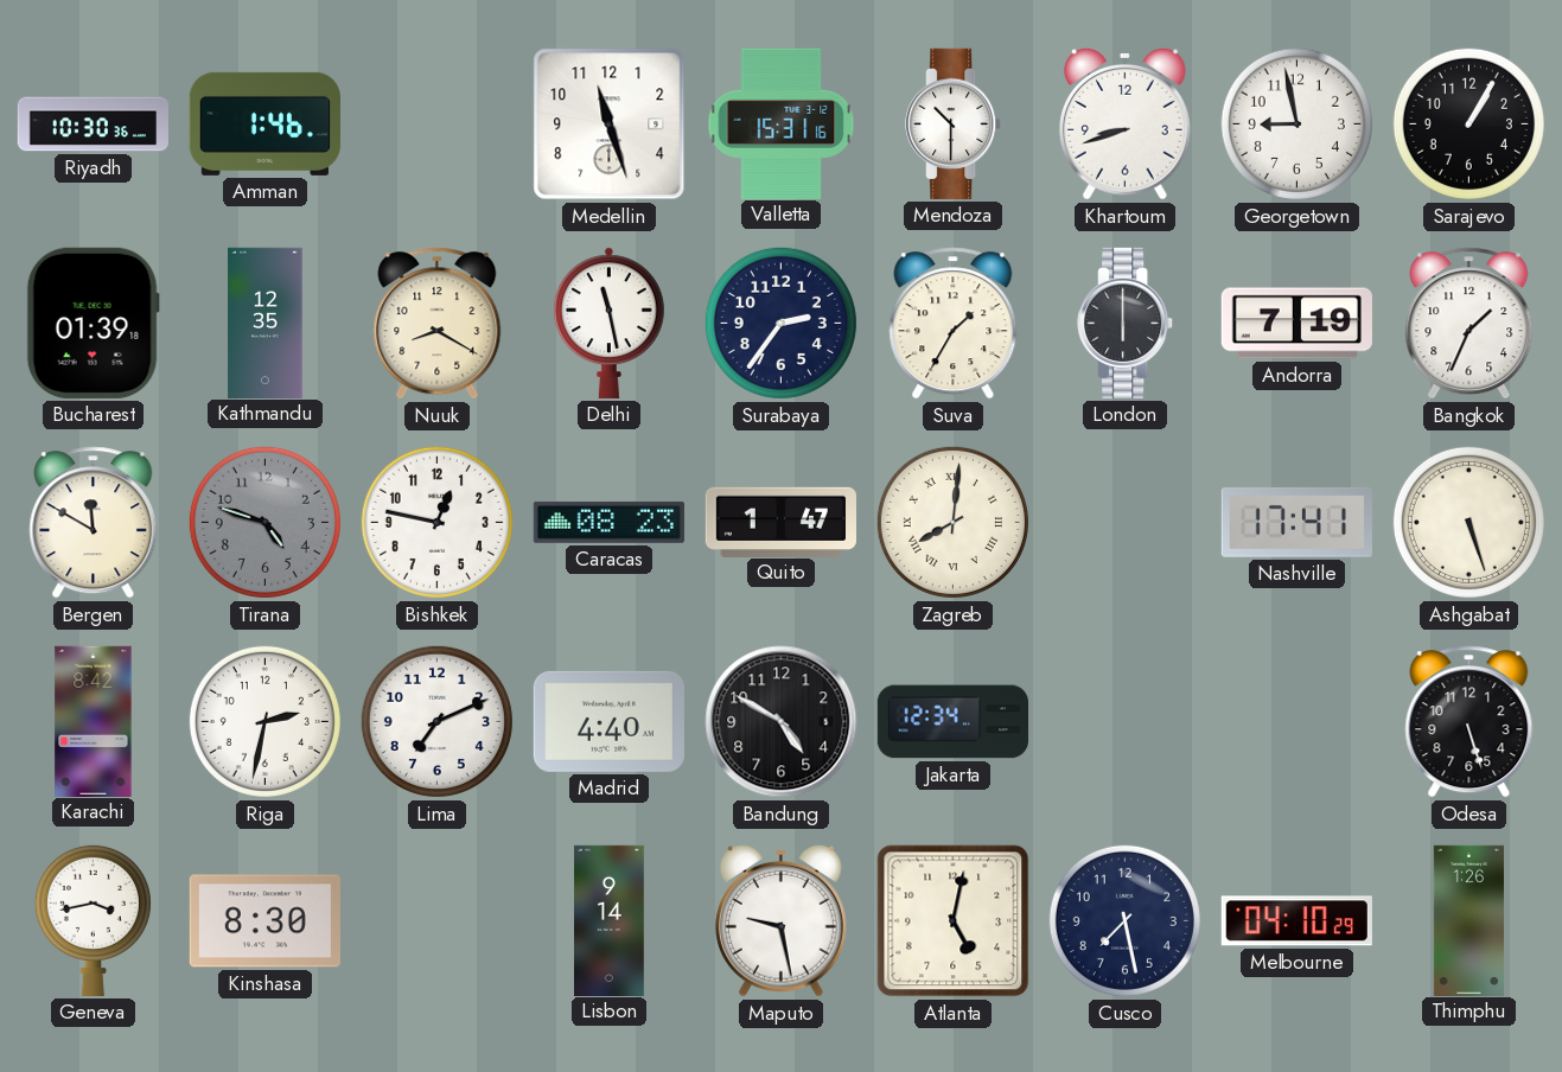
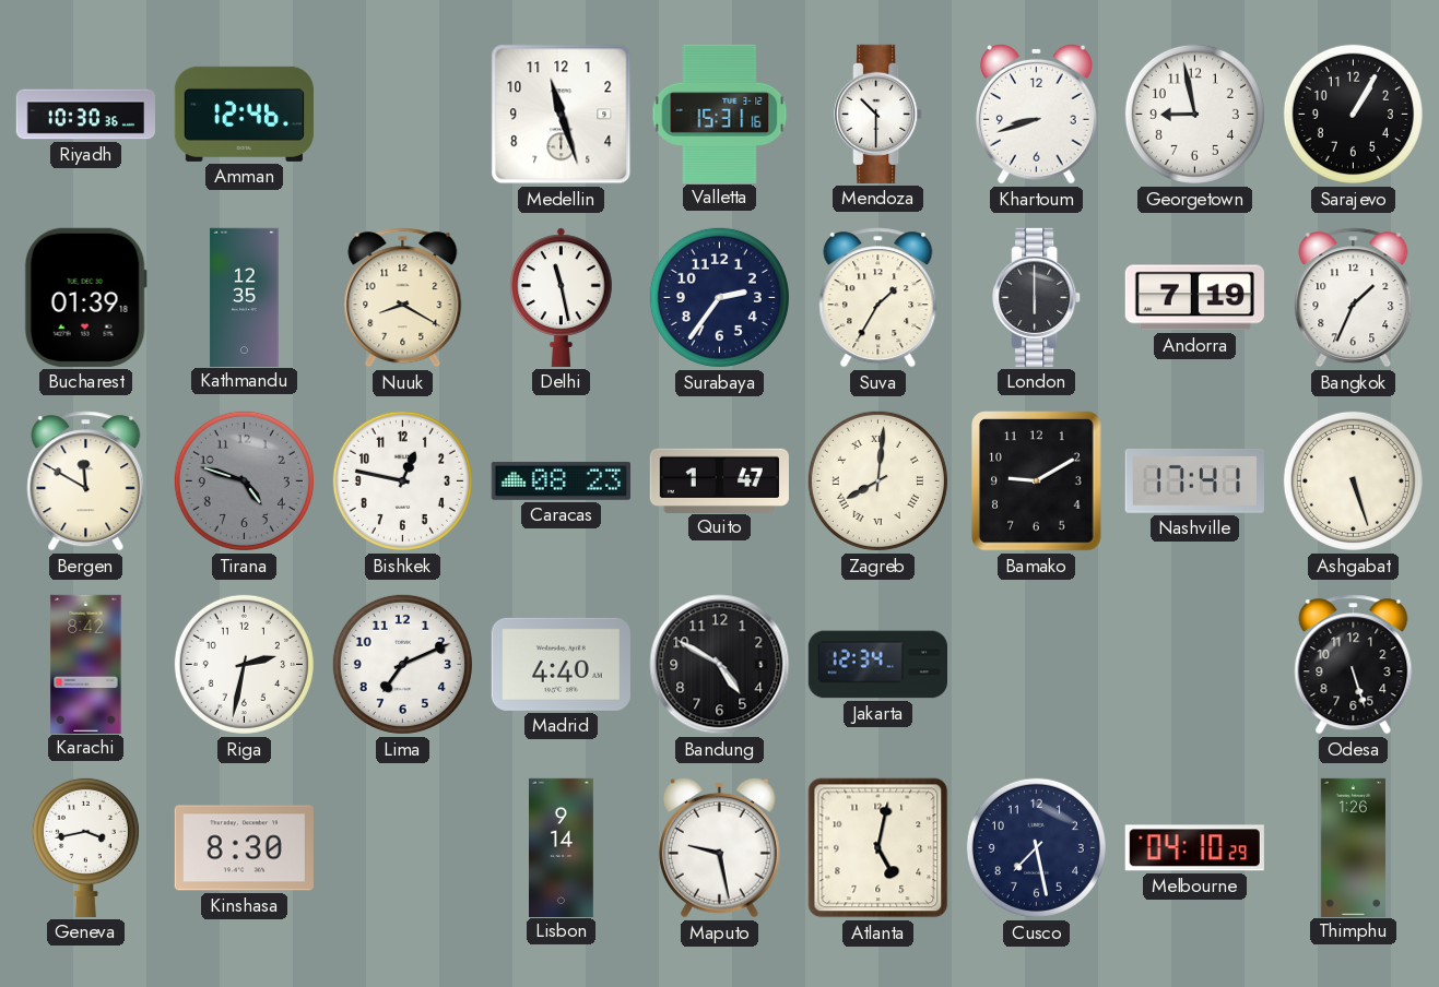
Amman: 1:46 -> 12:46 (244, 114)
Bamako: none -> 9:10 (1037, 481)
